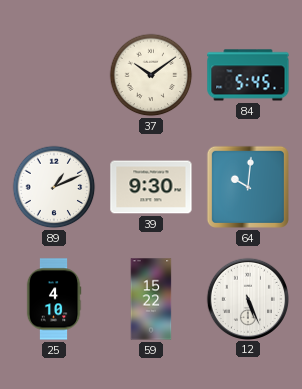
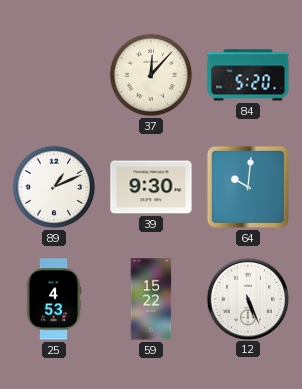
37: 10:09 -> 12:07 (151, 75)
84: 5:45 -> 5:20 (248, 75)
25: 4:10 -> 4:53 (54, 299)
